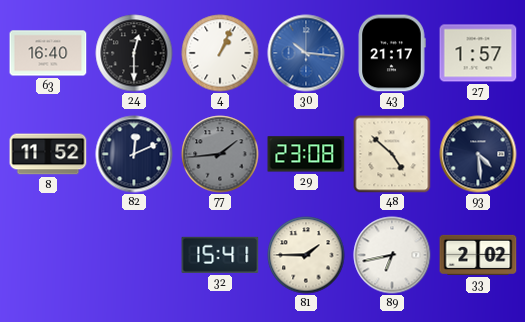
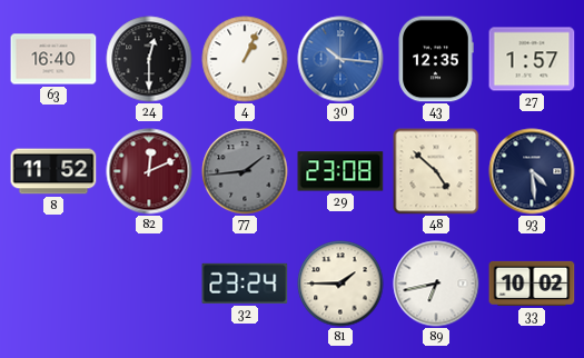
43: 21:17 -> 12:35 (436, 59)
82 dial: navy -> burgundy (149, 171)
32: 15:41 -> 23:24 (245, 284)
33: 2:02 -> 10:02 (532, 284)
